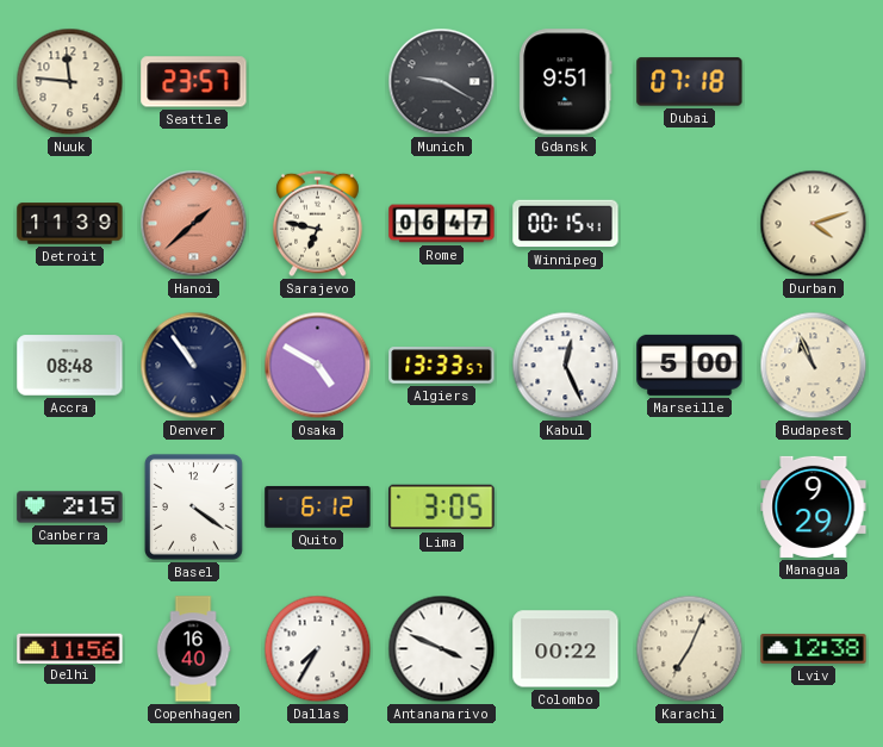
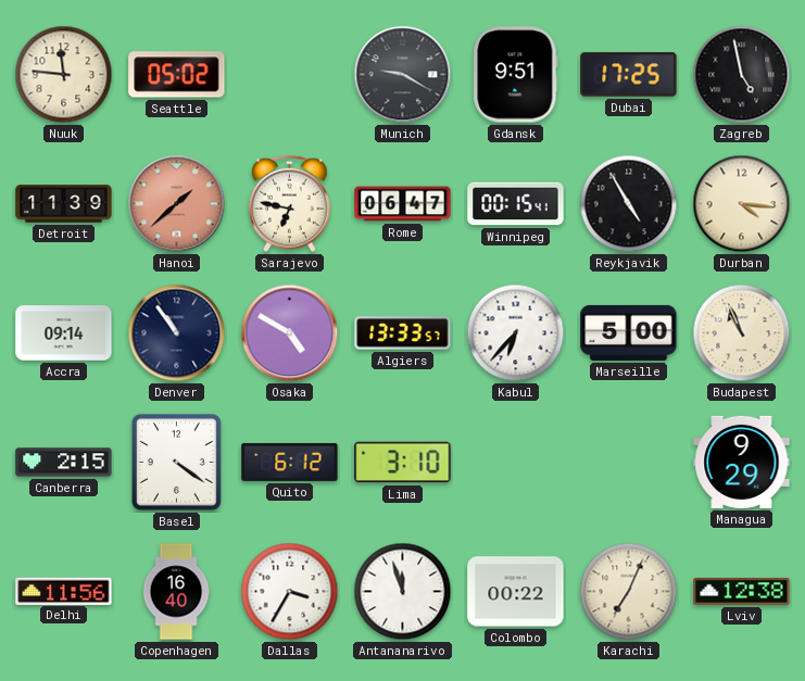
Seattle: 23:57 -> 05:02 (177, 75)
Dubai: 07:18 -> 17:25 (629, 75)
Zagreb: none -> 4:58 (742, 75)
Reykjavik: none -> 4:55 (629, 204)
Durban: 4:12 -> 4:16 (742, 204)
Accra: 08:48 -> 09:14 (64, 333)
Kabul: 12:26 -> 6:37 (516, 333)
Lima: 3:05 -> 3:10 (403, 463)
Dallas: 7:35 -> 3:35 (290, 592)
Antananarivo: 3:49 -> 11:57 (403, 592)
